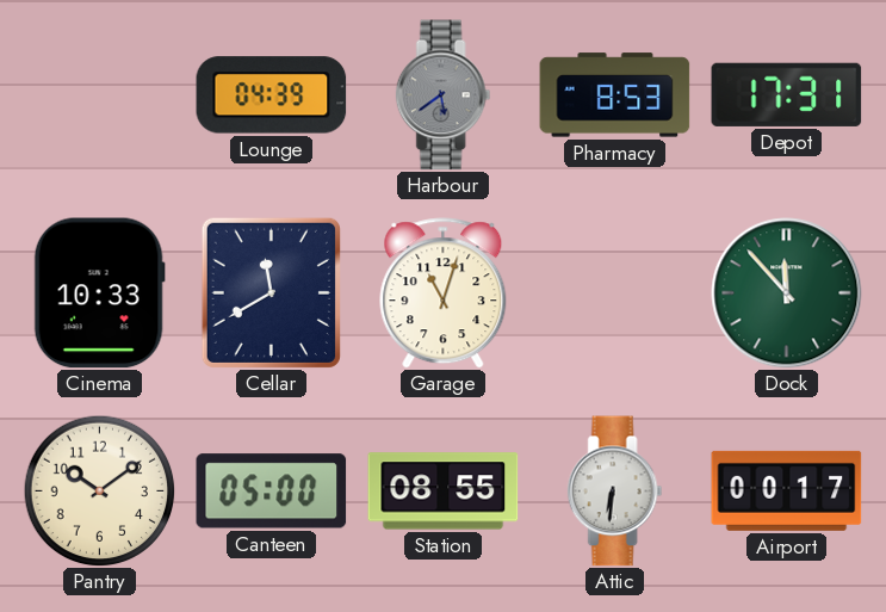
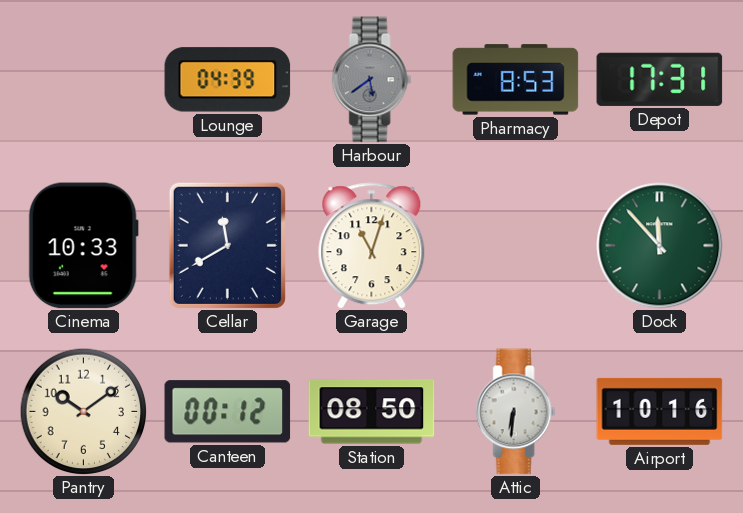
Canteen: 05:00 -> 00:12 (228, 412)
Station: 08:55 -> 08:50 (372, 412)
Airport: 00:17 -> 10:16 (660, 411)
